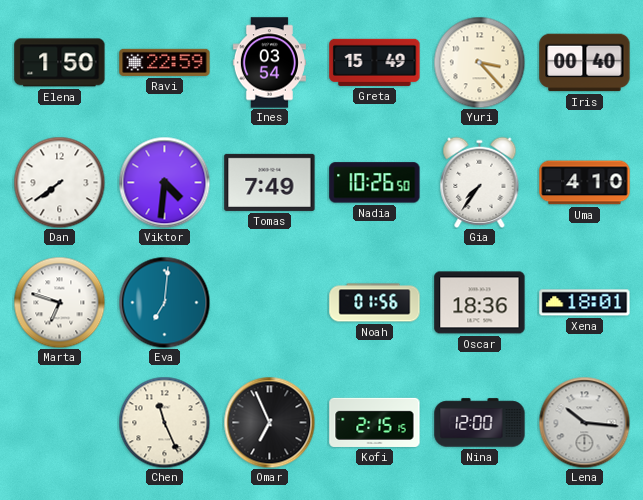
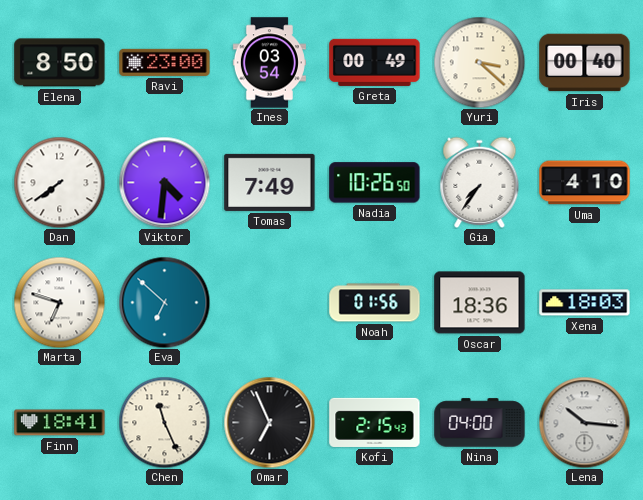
Elena: 1:50 -> 8:50 (60, 63)
Ravi: 22:59 -> 23:00 (165, 62)
Greta: 15:49 -> 00:49 (375, 62)
Yuri: 3:23 -> 3:22 (479, 62)
Eva: 7:01 -> 6:52 (164, 302)
Xena: 18:01 -> 18:03 (585, 303)
Finn: none -> 18:41 (60, 423)
Kofi: 2:15:15 -> 2:15:43 (375, 422)
Nina: 12:00 -> 04:00 (480, 423)
